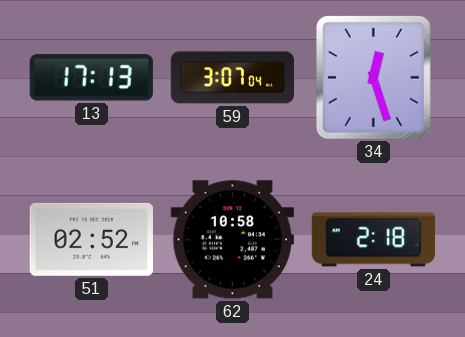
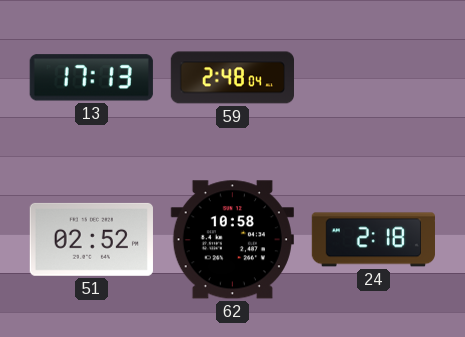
59: 3:07 -> 2:48 (233, 78)
34: 12:27 -> none (374, 78)
